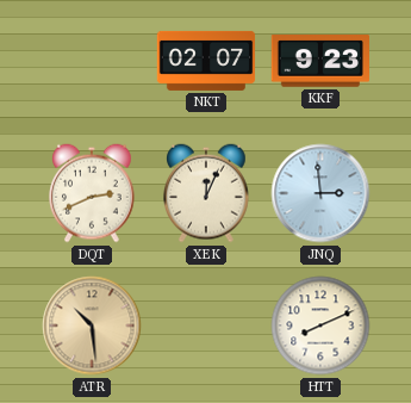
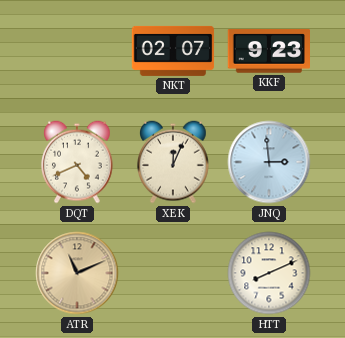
DQT: 2:41 -> 4:41 (78, 162)
ATR: 10:29 -> 11:11 (77, 273)
